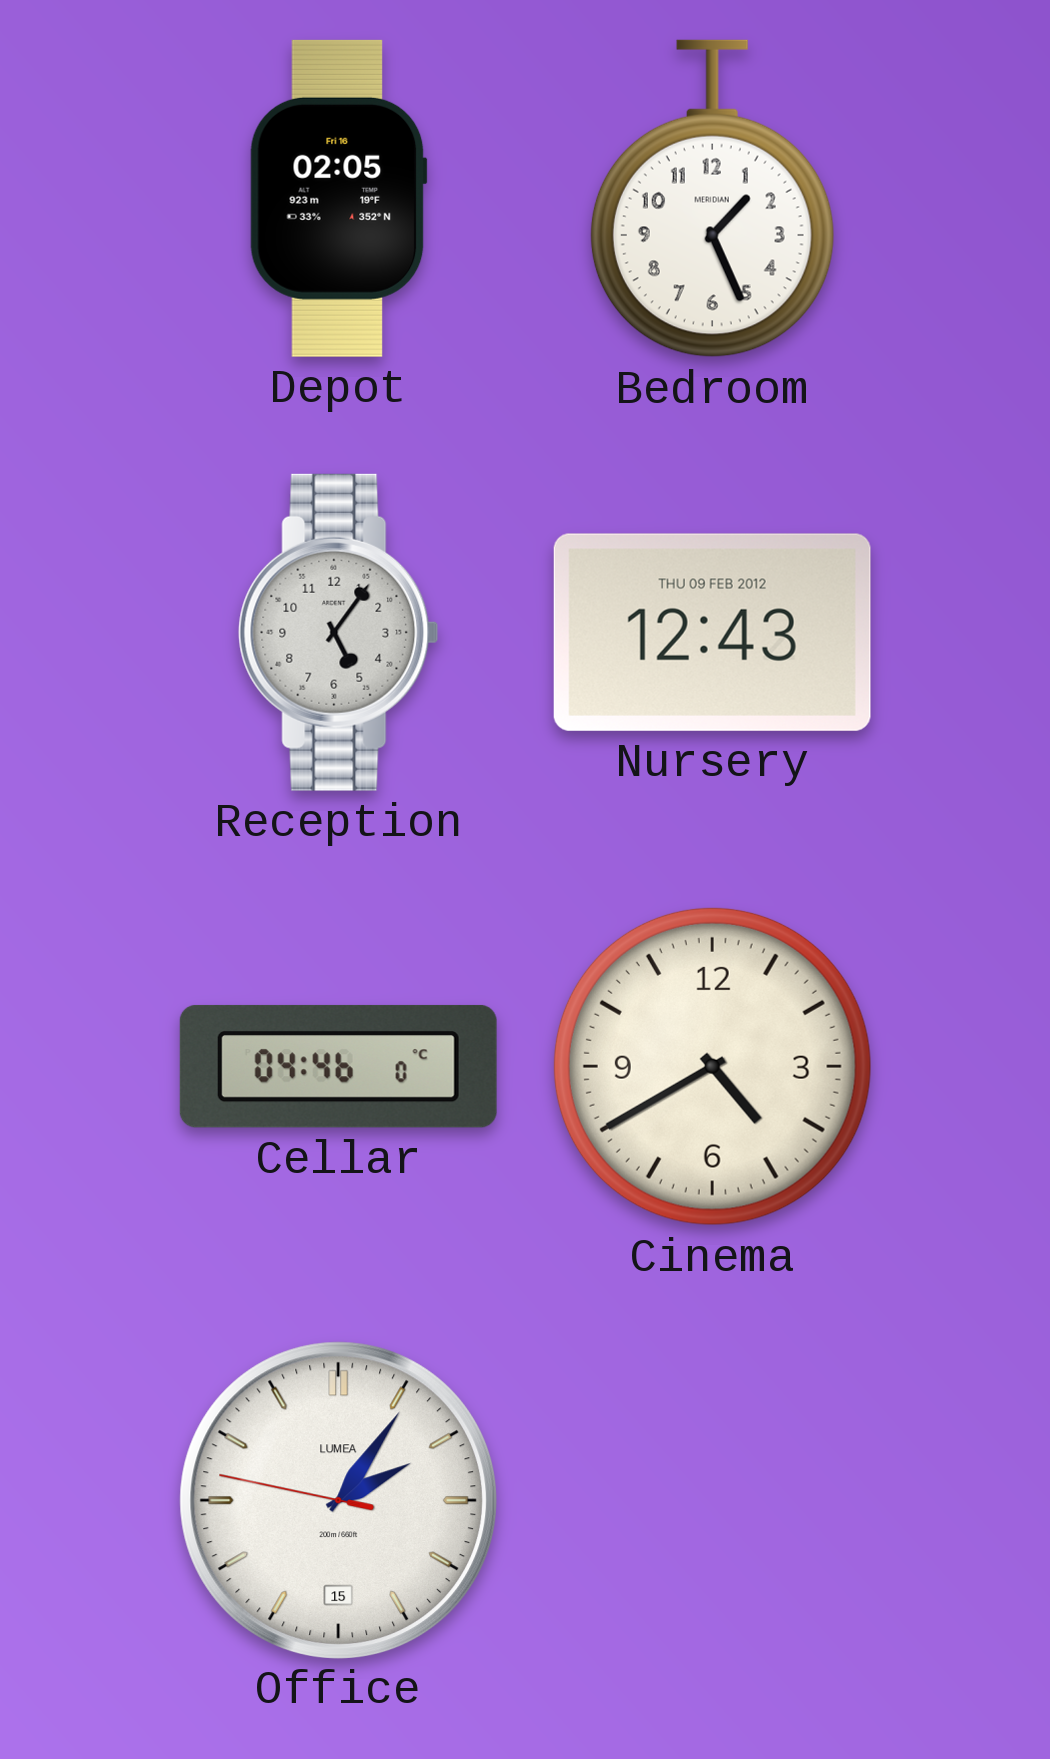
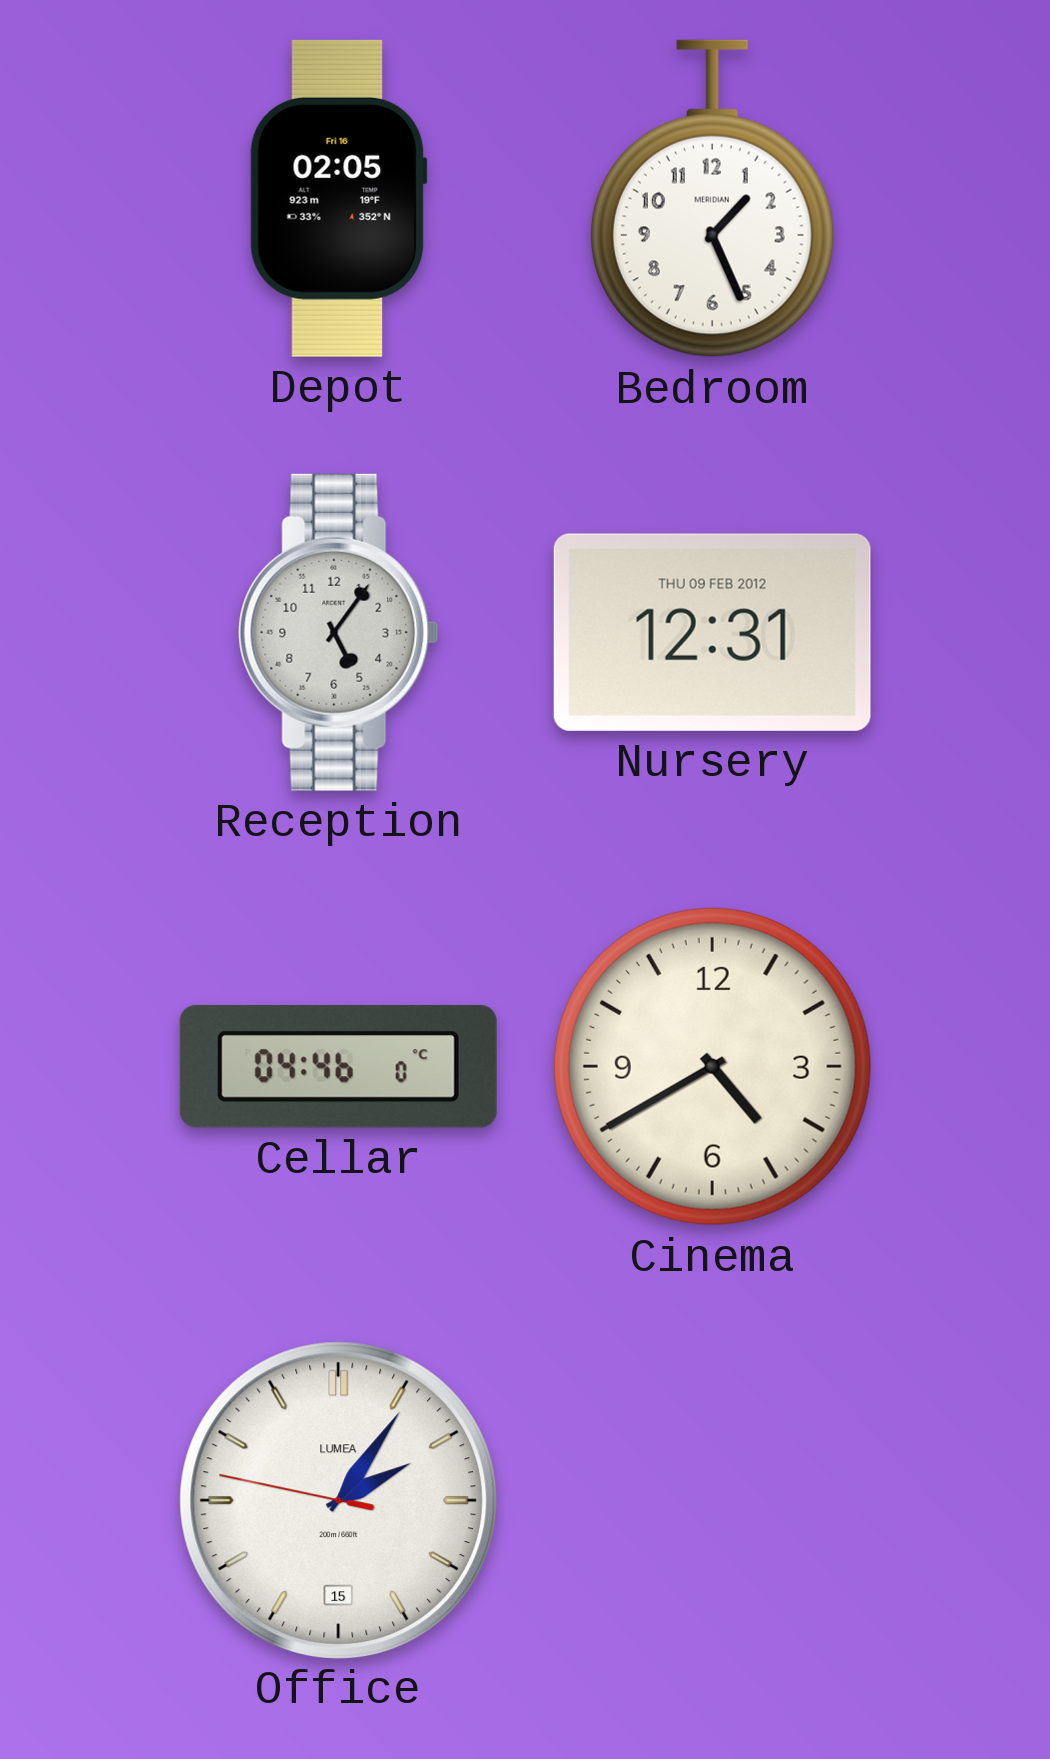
Nursery: 12:43 -> 12:31 (712, 632)
